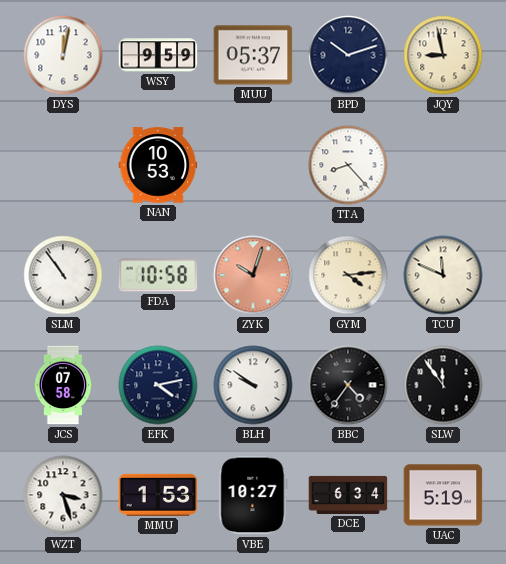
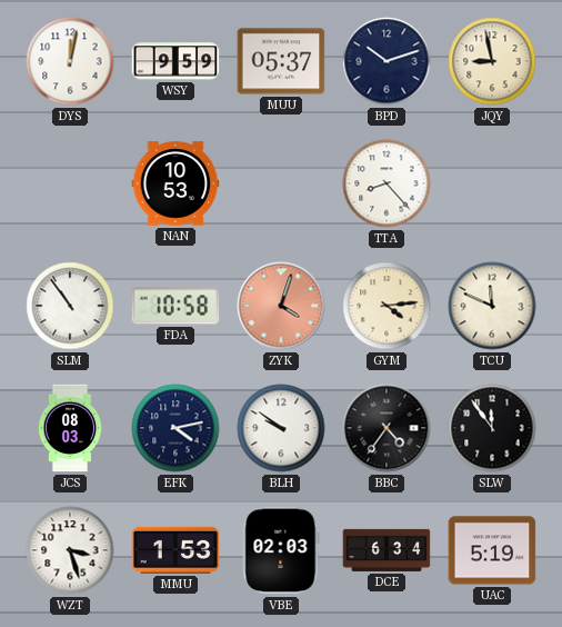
ZYK: 10:03 -> 4:03 (281, 306)
JCS: 07:58 -> 08:03 (70, 428)
VBE: 10:27 -> 02:03 (281, 550)
